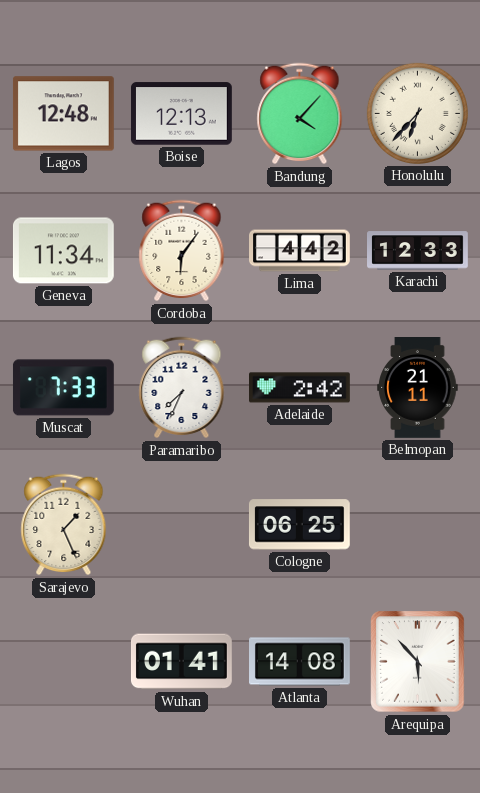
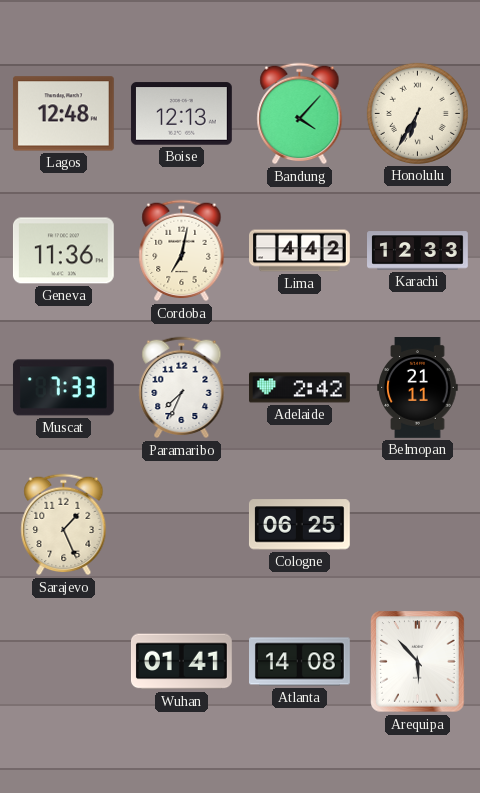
Honolulu: 6:37 -> 6:35 (417, 113)
Geneva: 11:34 -> 11:36 (63, 251)
Cordoba: 6:06 -> 7:02 (182, 251)
